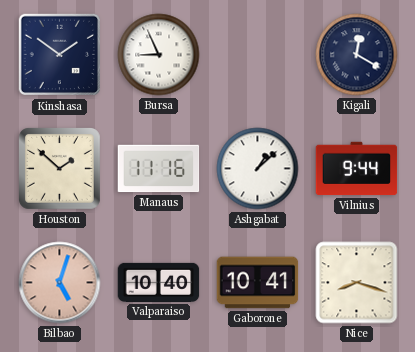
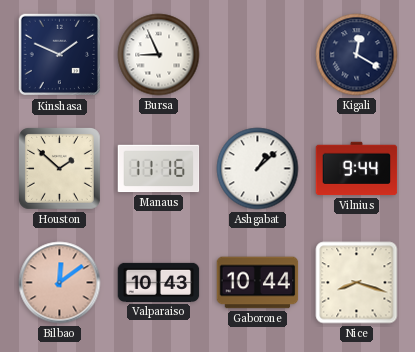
Kinshasa: 1:51 -> 1:49 (60, 55)
Bilbao: 5:03 -> 12:09 (60, 283)
Valparaiso: 10:40 -> 10:43 (159, 282)
Gaborone: 10:41 -> 10:44 (258, 283)
